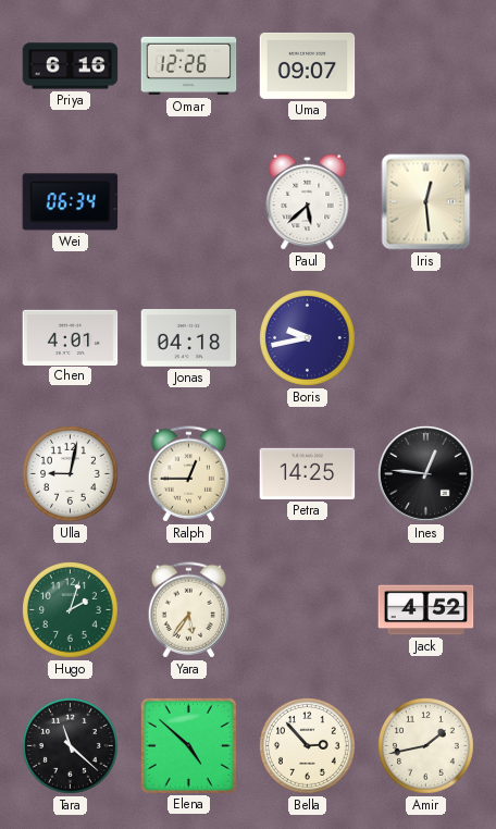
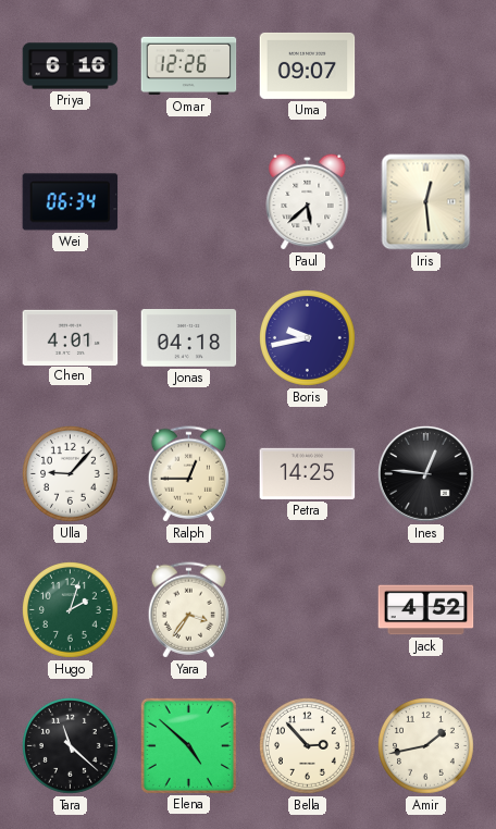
Ulla: 9:02 -> 9:07 (71, 474)
Yara: 5:36 -> 3:36 (188, 610)
